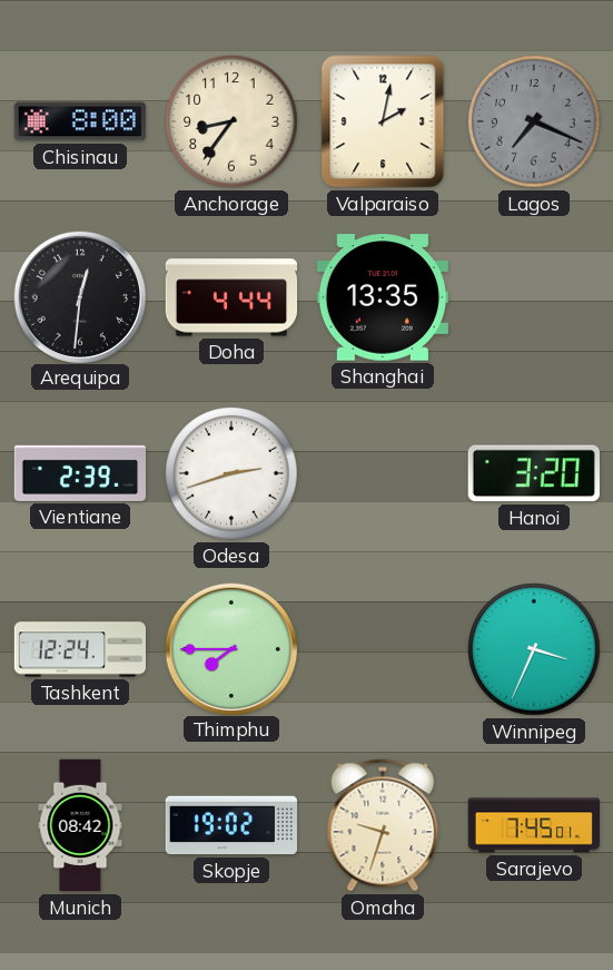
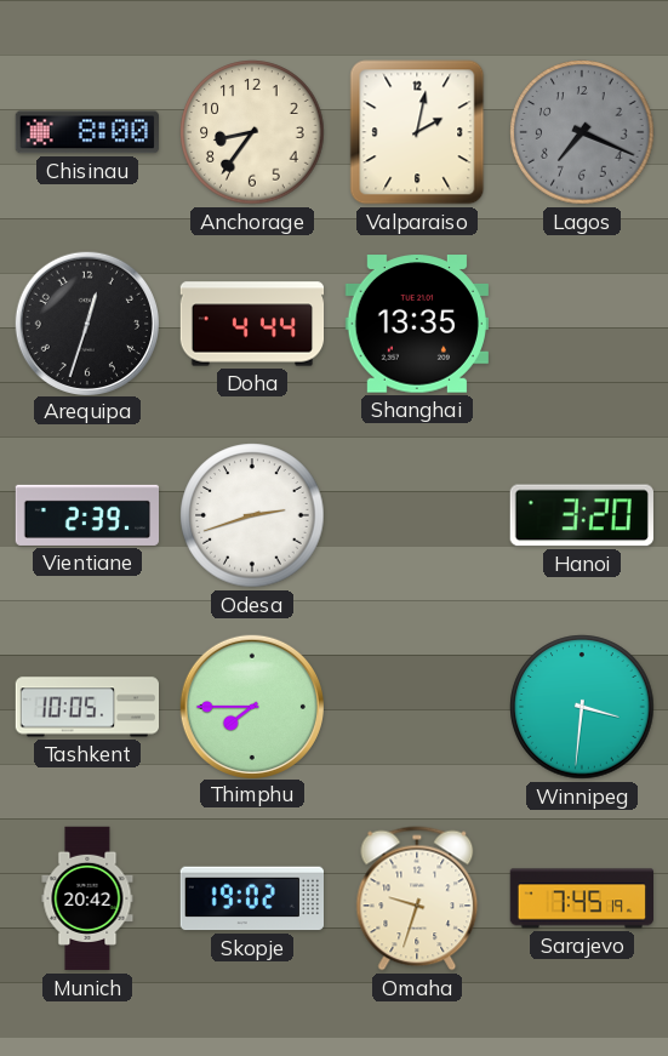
Arequipa: 12:31 -> 12:33 (86, 322)
Tashkent: 12:24 -> 10:05 (86, 707)
Winnipeg: 3:34 -> 3:31 (582, 707)
Munich: 08:42 -> 20:42 (87, 898)
Sarajevo: 7:45:01 -> 7:45:19 (581, 898)
